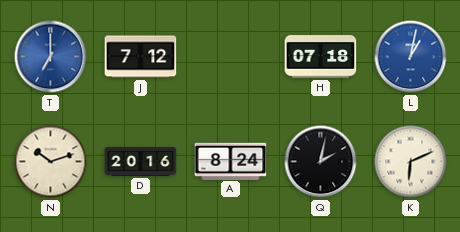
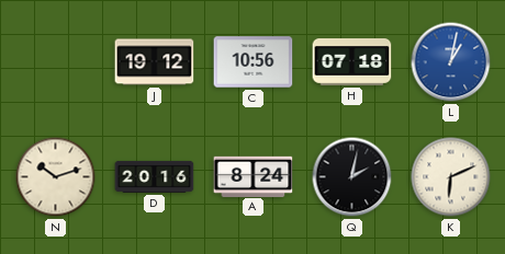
T: 7:00 -> none (51, 57)
J: 7:12 -> 19:12 (155, 62)
C: none -> 10:56 (254, 62)
